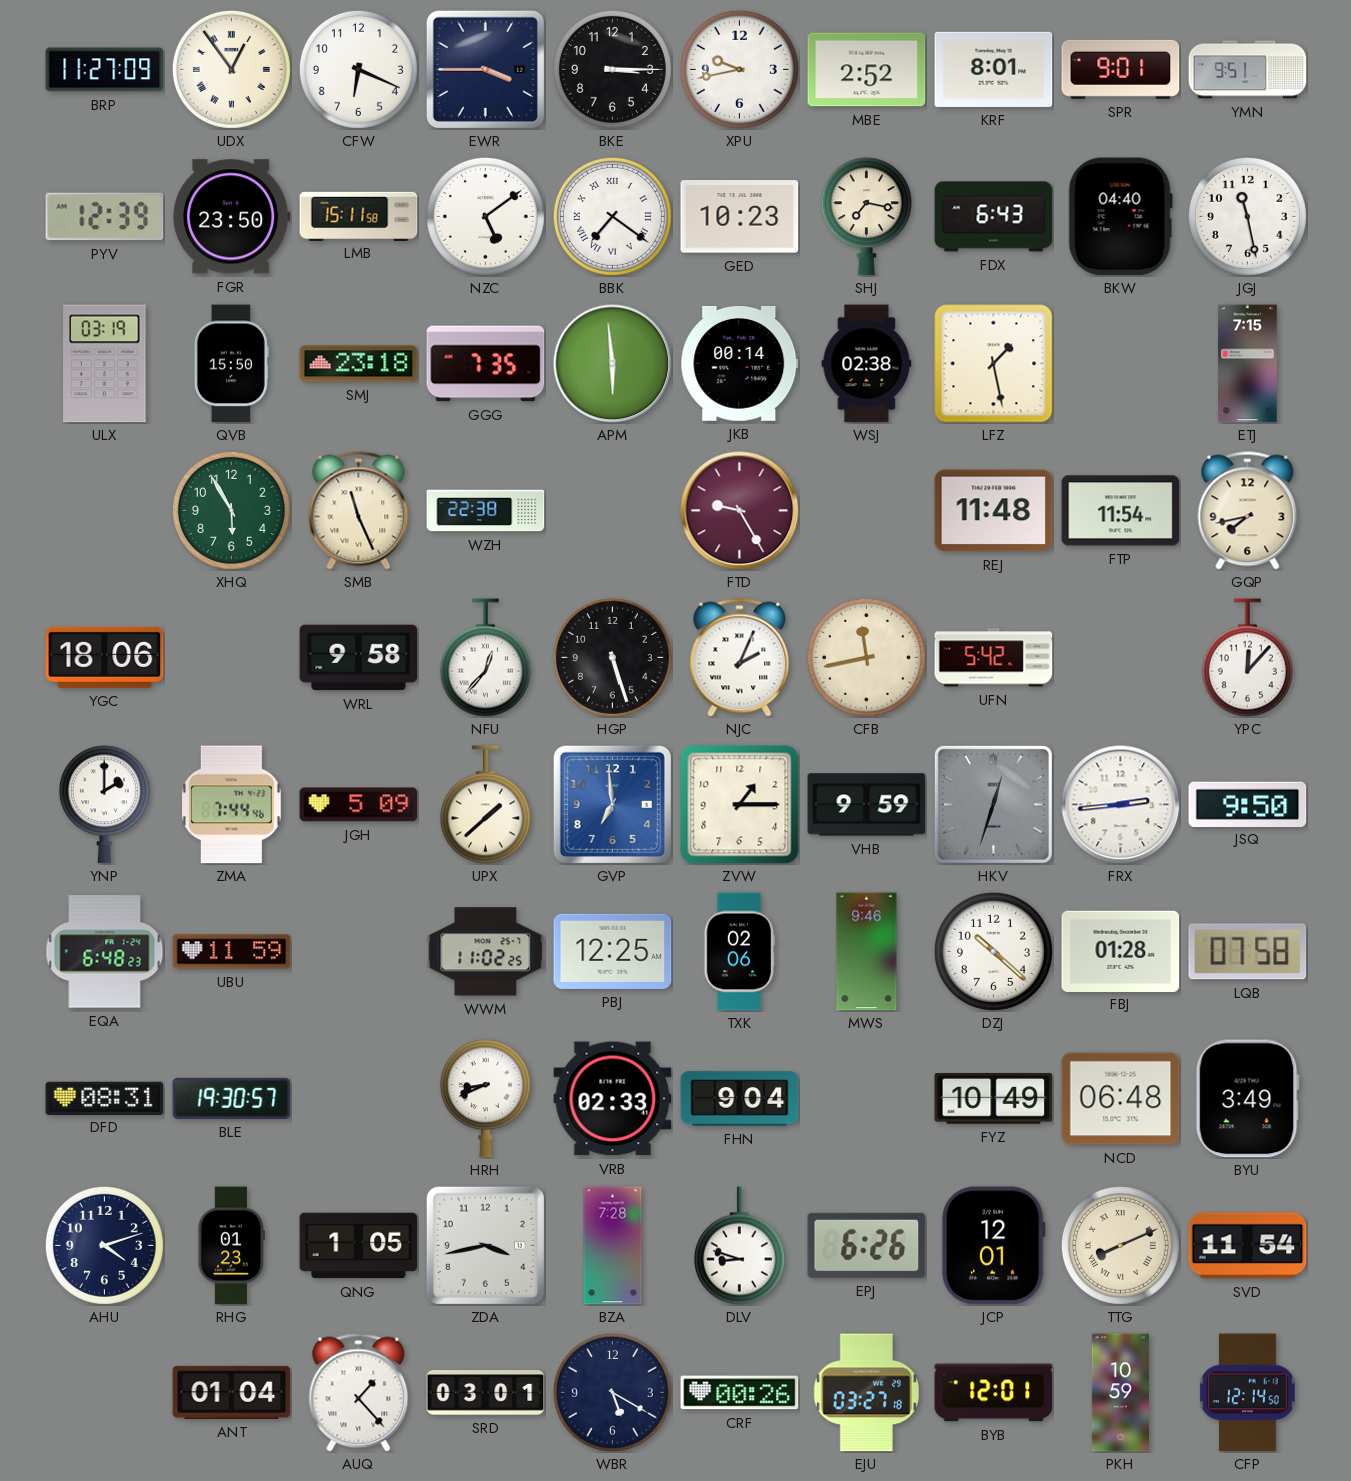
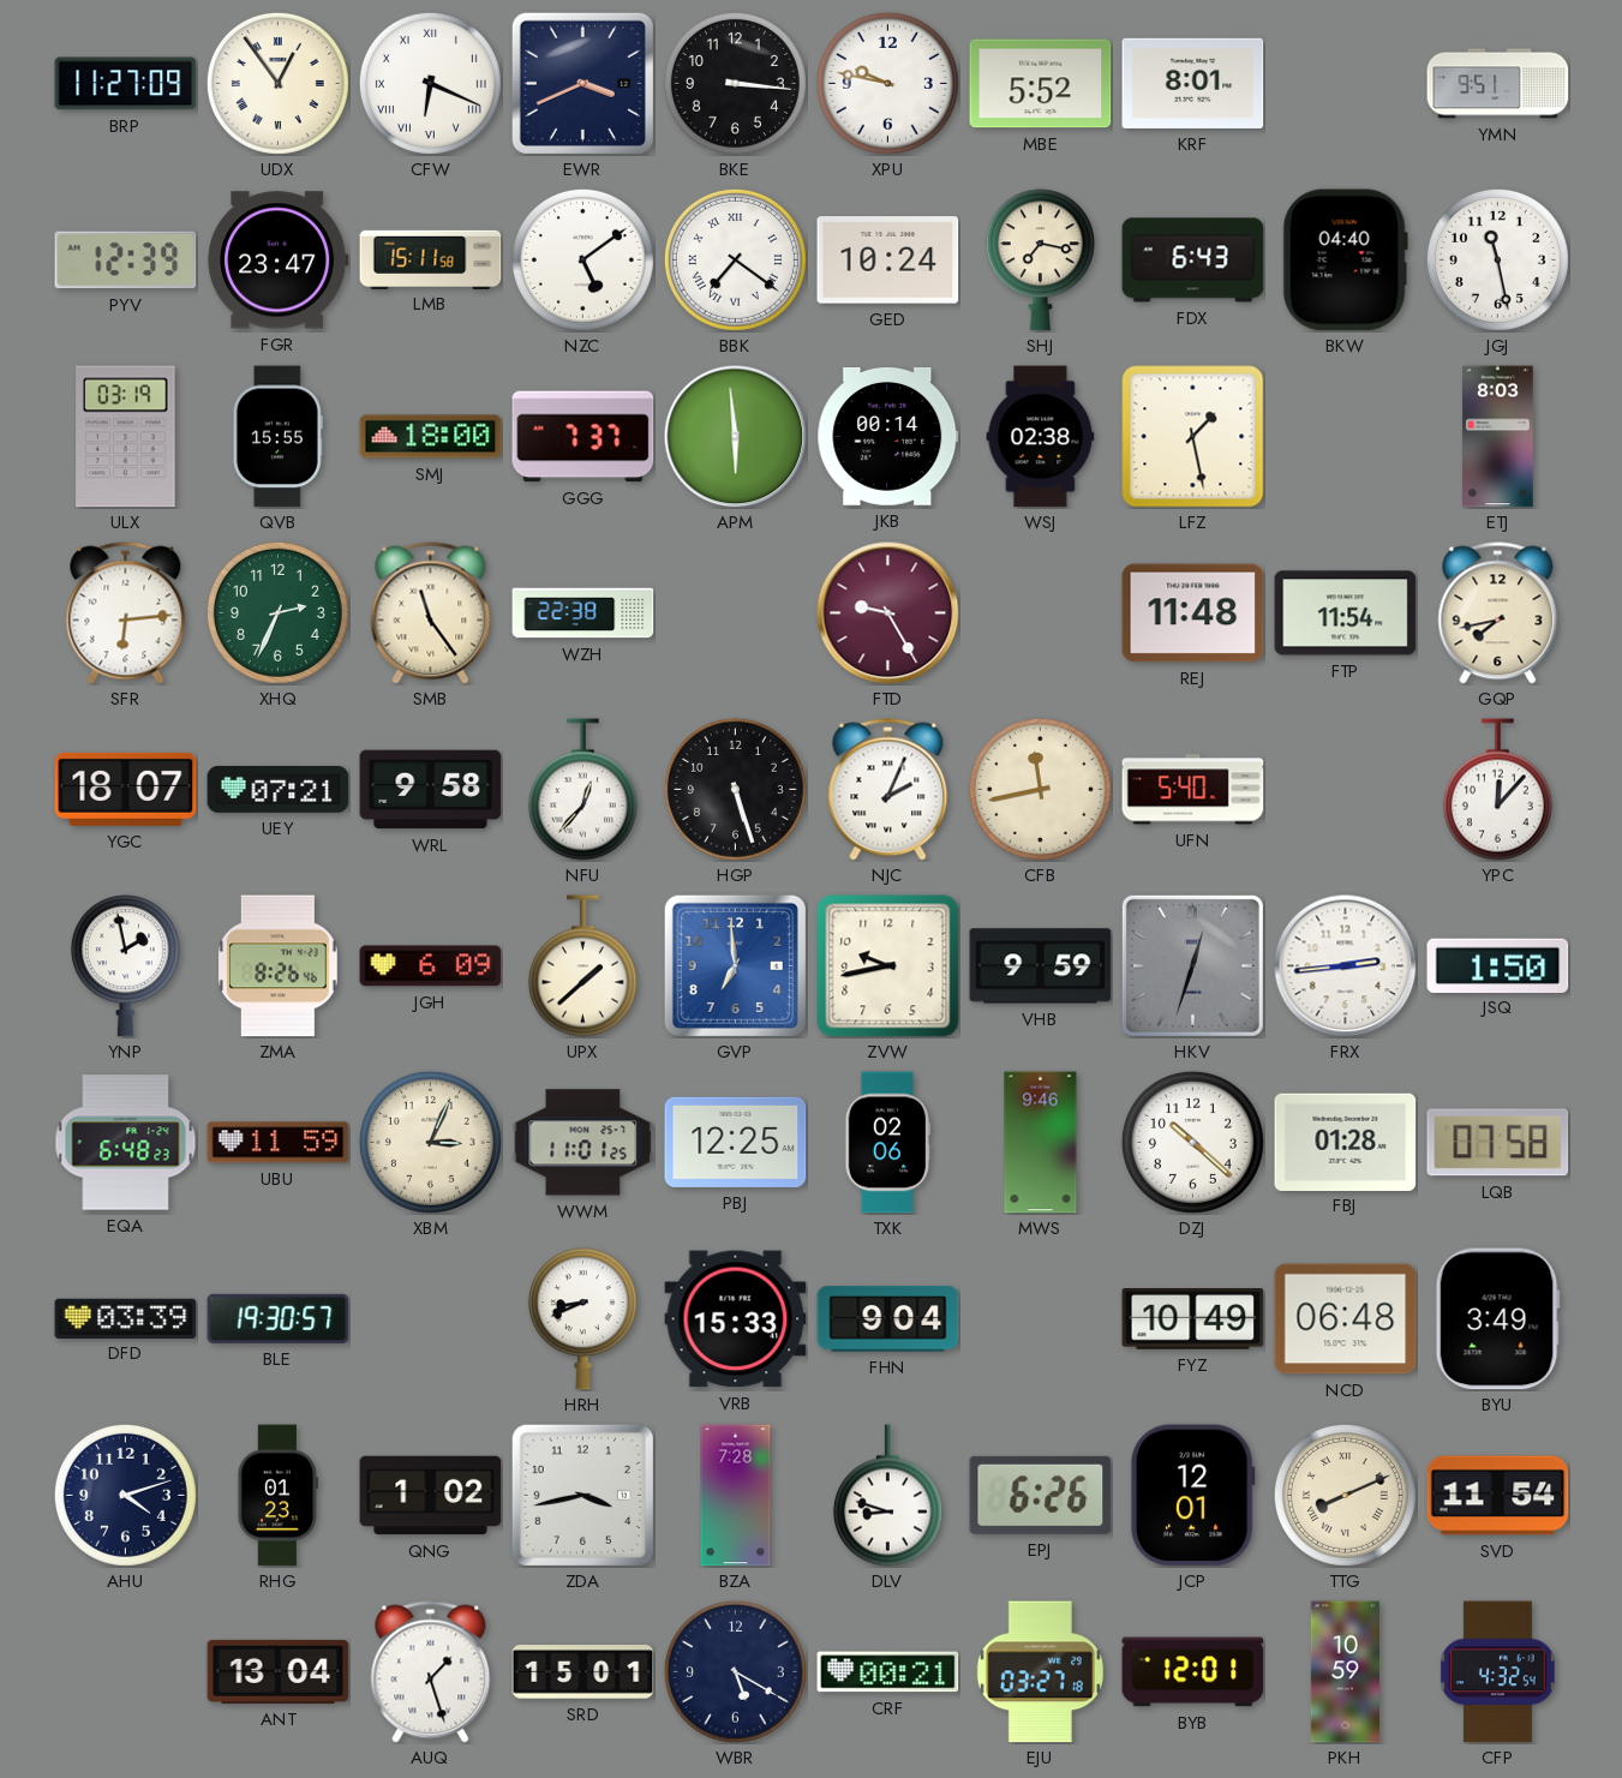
CFW numerals: Arabic -> Roman (430, 83)
EWR: 3:45 -> 3:41 (582, 83)
BKE: 3:15 -> 3:16 (735, 83)
XPU: 9:43 -> 9:47 (887, 83)
MBE: 2:52 -> 5:52 (1041, 84)
SPR: 9:01 -> none (1121, 69)
FGR: 23:50 -> 23:47 (279, 261)
GED: 10:23 -> 10:24 (888, 261)
QVB: 15:50 -> 15:55 (277, 437)
SMJ: 23:18 -> 18:00 (431, 437)
GGG: 7:35 -> 7:37 (583, 437)
ETJ: 7:15 -> 8:03 (1498, 437)
SFR: none -> 6:14 (126, 613)
XHQ: 5:55 -> 2:34 (277, 612)
SMB: 11:26 -> 11:24 (431, 613)
YGC: 18:06 -> 18:07 (126, 789)
UEY: none -> 07:21 (279, 789)
UFN: 5:42 -> 5:40 (1193, 790)
YNP: 2:00 -> 1:58 (125, 966)
ZMA: 7:44 -> 8:26 (279, 966)
JGH: 5:09 -> 6:09 (431, 966)
ZVW: 1:15 -> 9:43 (888, 966)
JSQ: 9:50 -> 1:50 (1498, 965)
XBM: none -> 3:04 (430, 1142)
WWM: 11:02 -> 11:01 (583, 1143)
DFD: 08:31 -> 03:39 (126, 1318)
VRB: 02:33 -> 15:33 (736, 1319)
QNG: 1:05 -> 1:02 (431, 1496)
ANT: 01:04 -> 13:04 (279, 1671)
AUQ: 1:23 -> 1:27 (431, 1672)
SRD: 03:01 -> 15:01 (583, 1672)
CRF: 00:26 -> 00:21 (888, 1672)
CFP: 12:14 -> 4:32 (1497, 1672)
